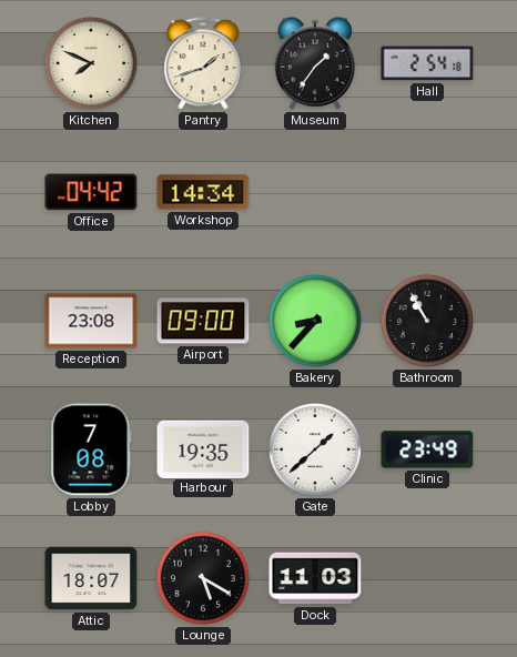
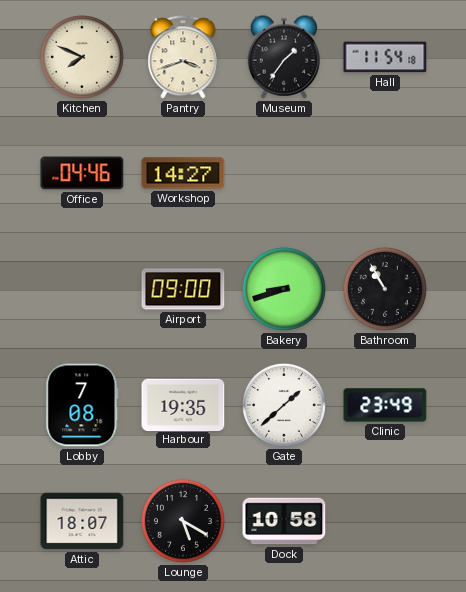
Pantry: 1:42 -> 3:42 (183, 57)
Hall: 2:54 -> 11:54 (385, 57)
Office: 04:42 -> 04:46 (82, 173)
Workshop: 14:34 -> 14:27 (183, 173)
Reception: 23:08 -> none (91, 321)
Bakery: 8:37 -> 8:42 (284, 289)
Dock: 11:03 -> 10:58 (284, 521)
